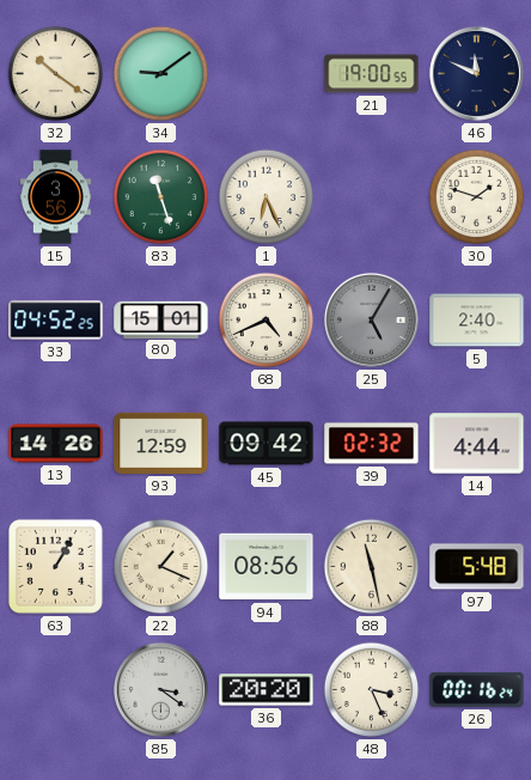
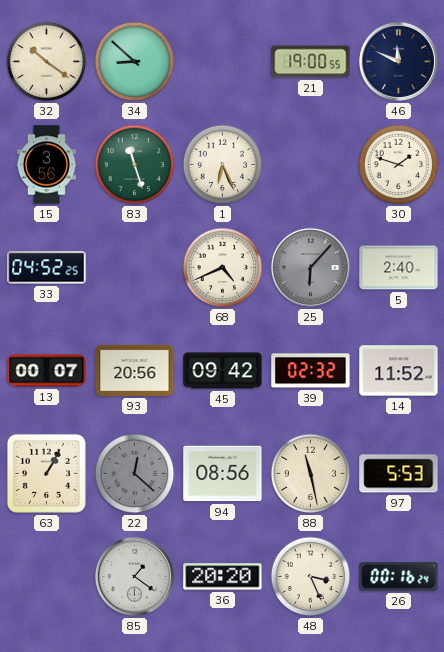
34: 9:09 -> 8:52 (135, 62)
80: 15:01 -> none (161, 319)
25: 5:05 -> 6:07 (310, 267)
13: 14:26 -> 00:07 (47, 371)
93: 12:59 -> 20:56 (135, 370)
14: 4:44 -> 11:52 (399, 371)
22: 1:19 -> 12:22 (135, 474)
22 dial: cream -> grey (135, 474)
97: 5:48 -> 5:53 (399, 474)
85: 3:21 -> 1:21 (134, 576)
